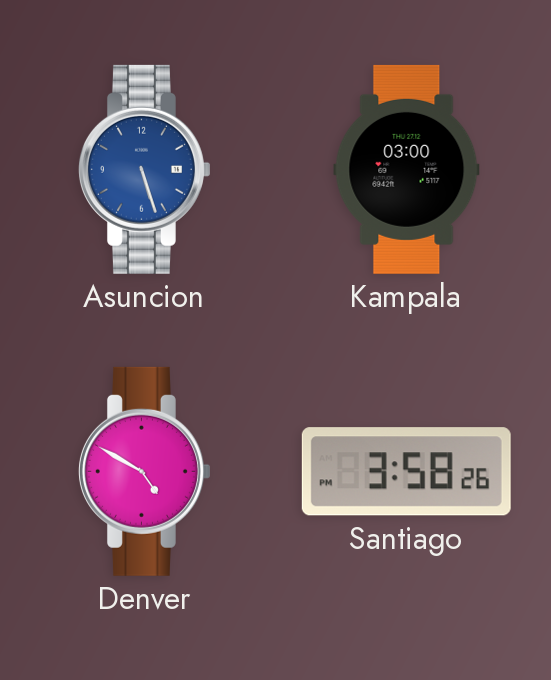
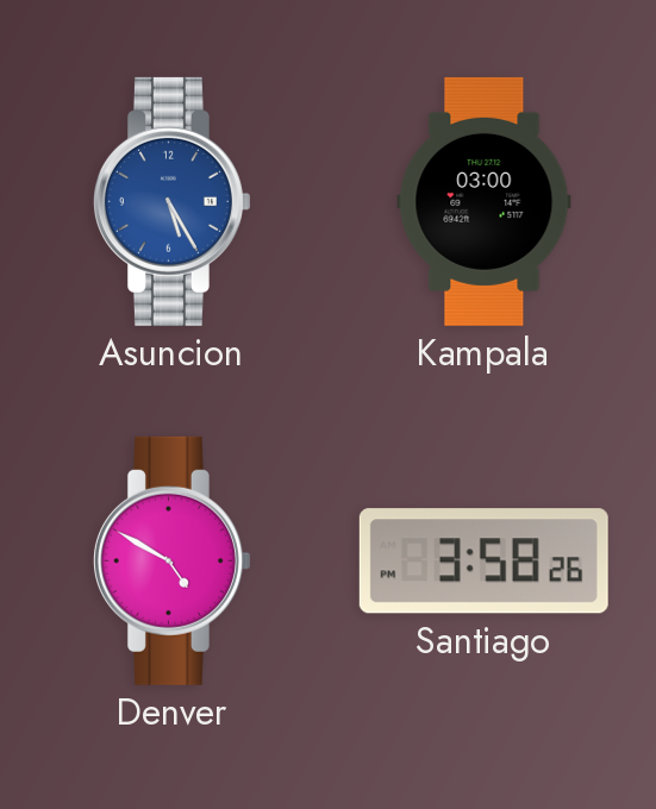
Asuncion: 5:27 -> 5:25 (171, 201)
